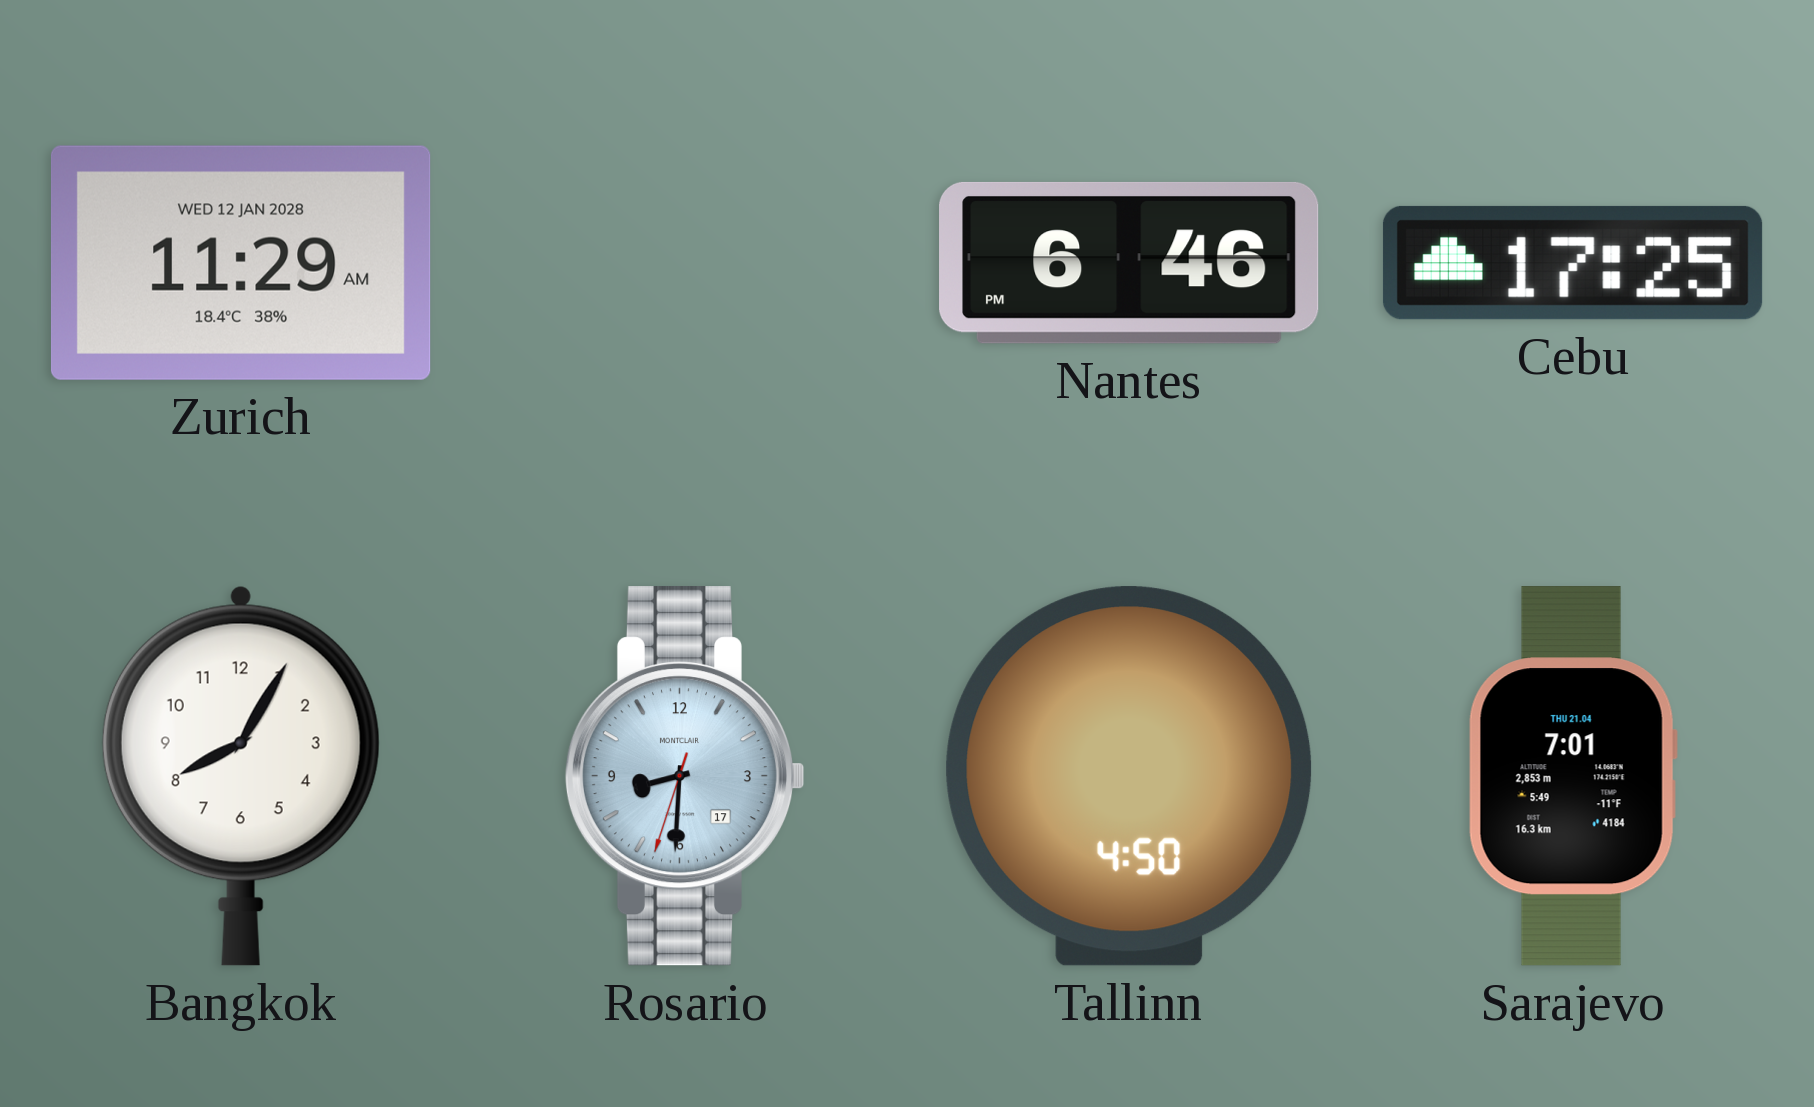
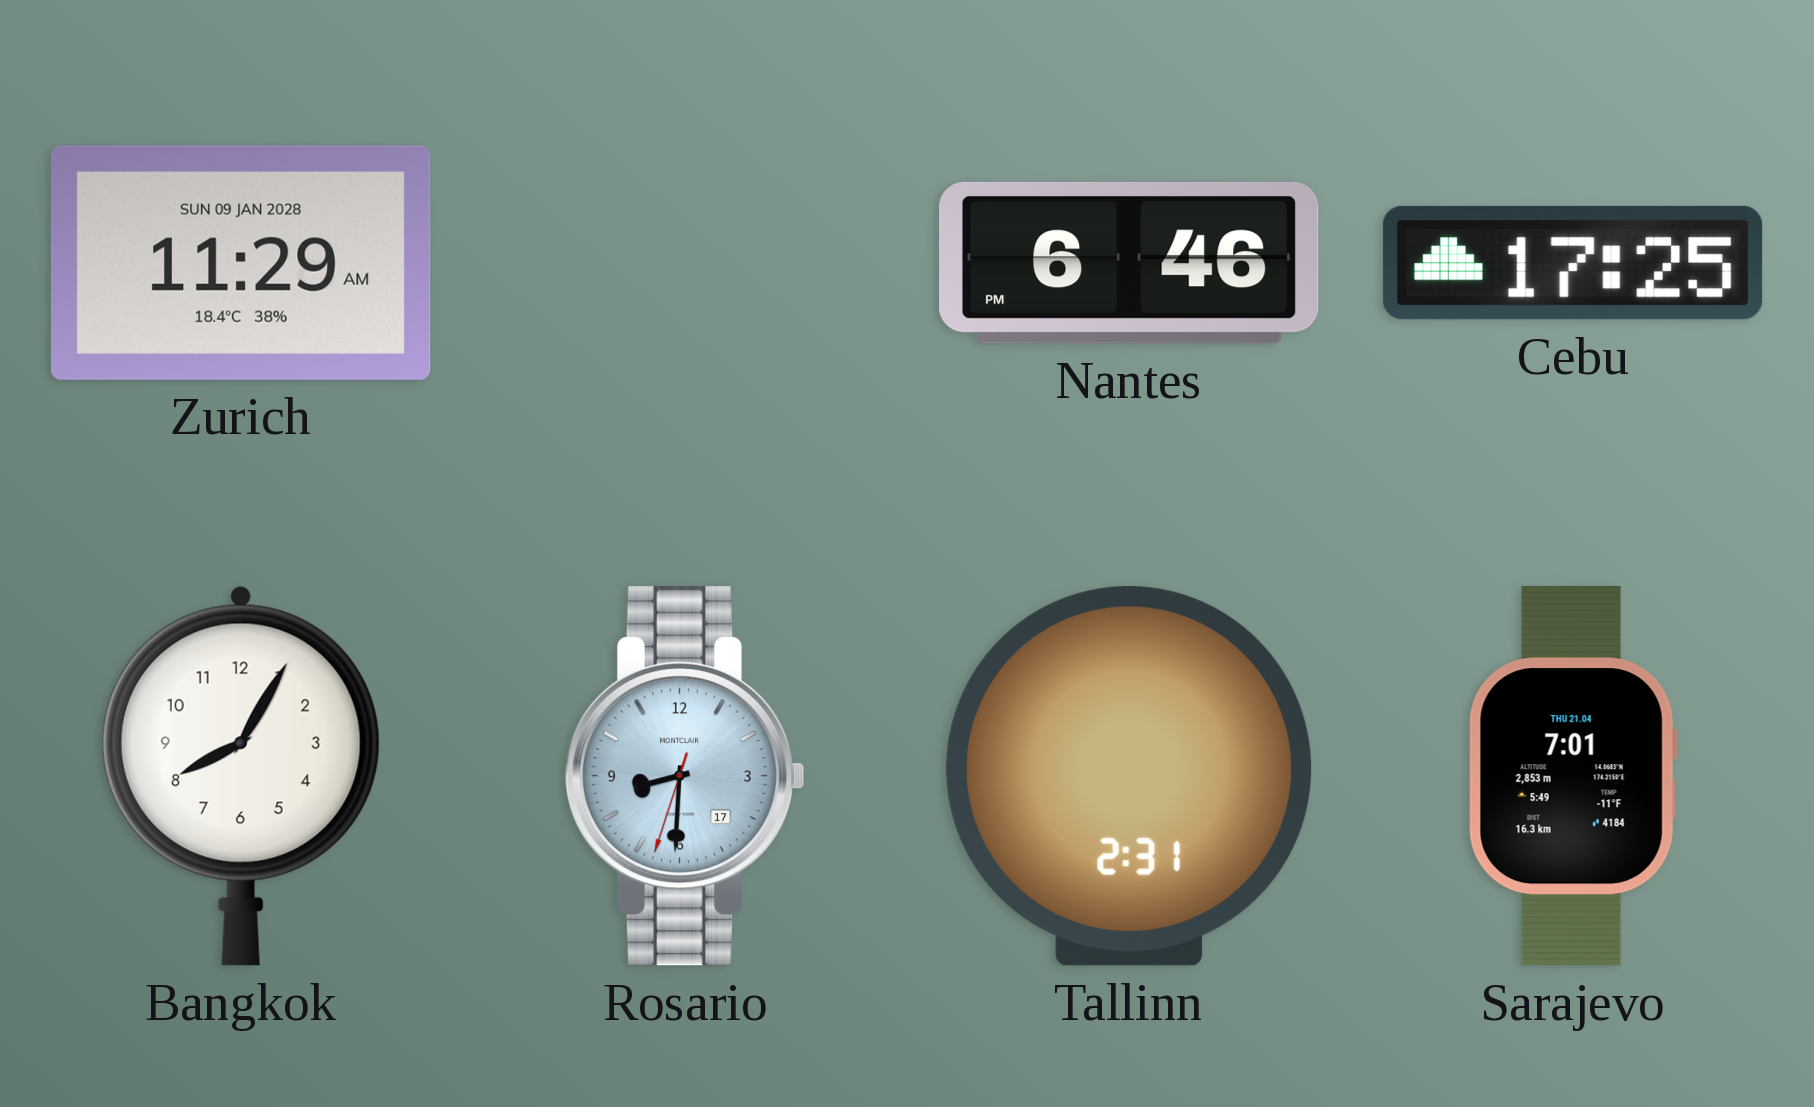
Zurich date: WED 12 JAN 2028 -> SUN 09 JAN 2028 (241, 263)
Tallinn: 4:50 -> 2:31 (1129, 776)
